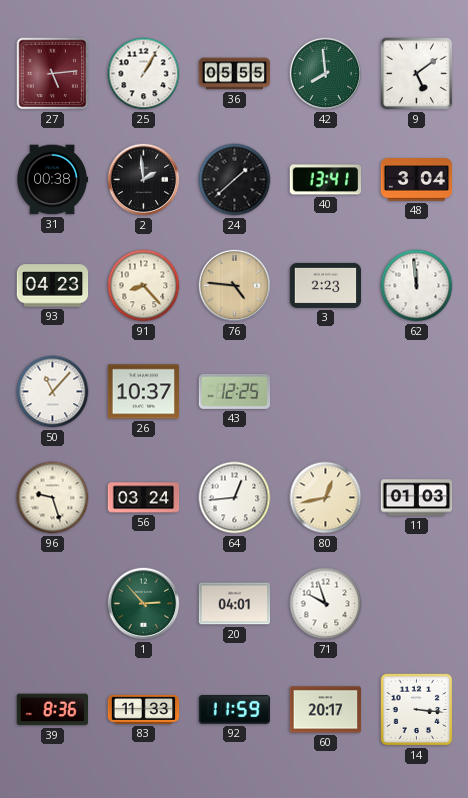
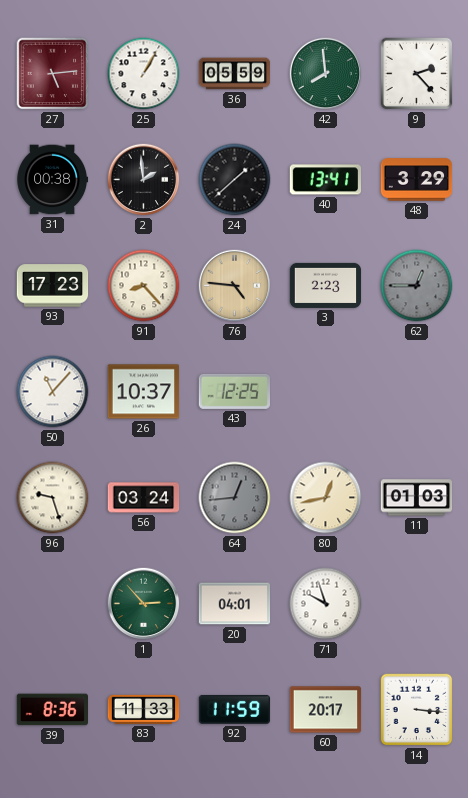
36: 05:55 -> 05:59 (235, 74)
9: 5:09 -> 2:23 (417, 74)
48: 3:04 -> 3:29 (417, 180)
93: 04:23 -> 17:23 (53, 286)
62: 11:59 -> 12:45 (417, 286)
62 dial: white -> grey (417, 286)
64 dial: white -> grey (235, 498)
